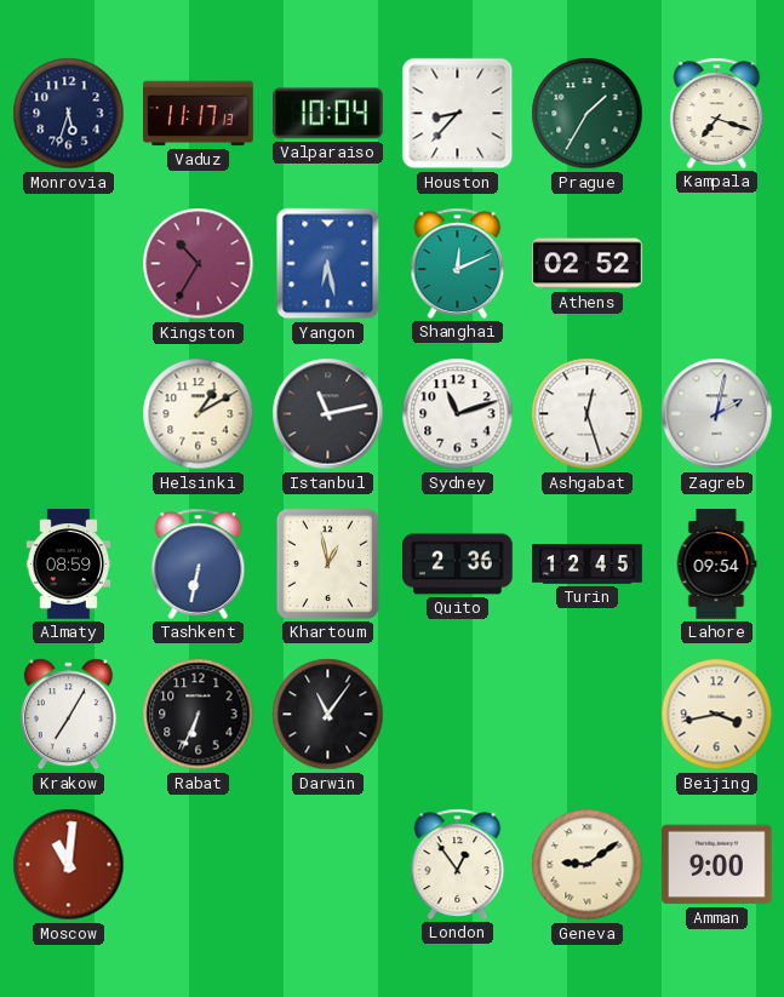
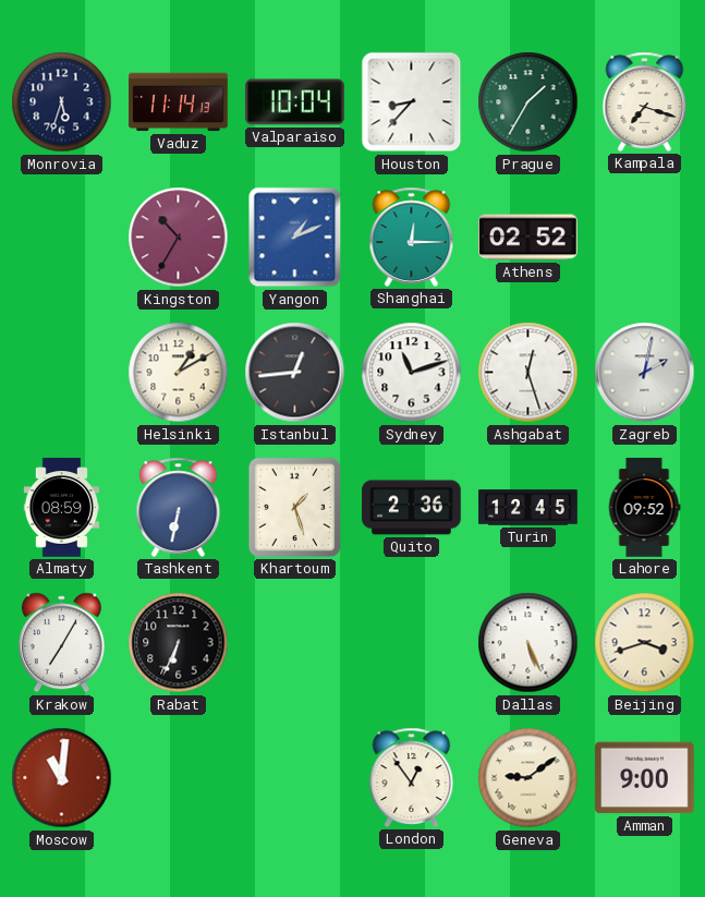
Vaduz: 11:17 -> 11:14 (179, 102)
Yangon: 6:28 -> 1:11 (295, 238)
Shanghai: 12:11 -> 12:15 (412, 237)
Istanbul: 11:13 -> 12:44 (295, 373)
Khartoum: 12:58 -> 1:27 (294, 507)
Lahore: 09:54 -> 09:52 (644, 508)
Darwin: 11:06 -> none (328, 715)
Dallas: none -> 5:26 (528, 643)
Beijing: 3:43 -> 3:42 (645, 643)
